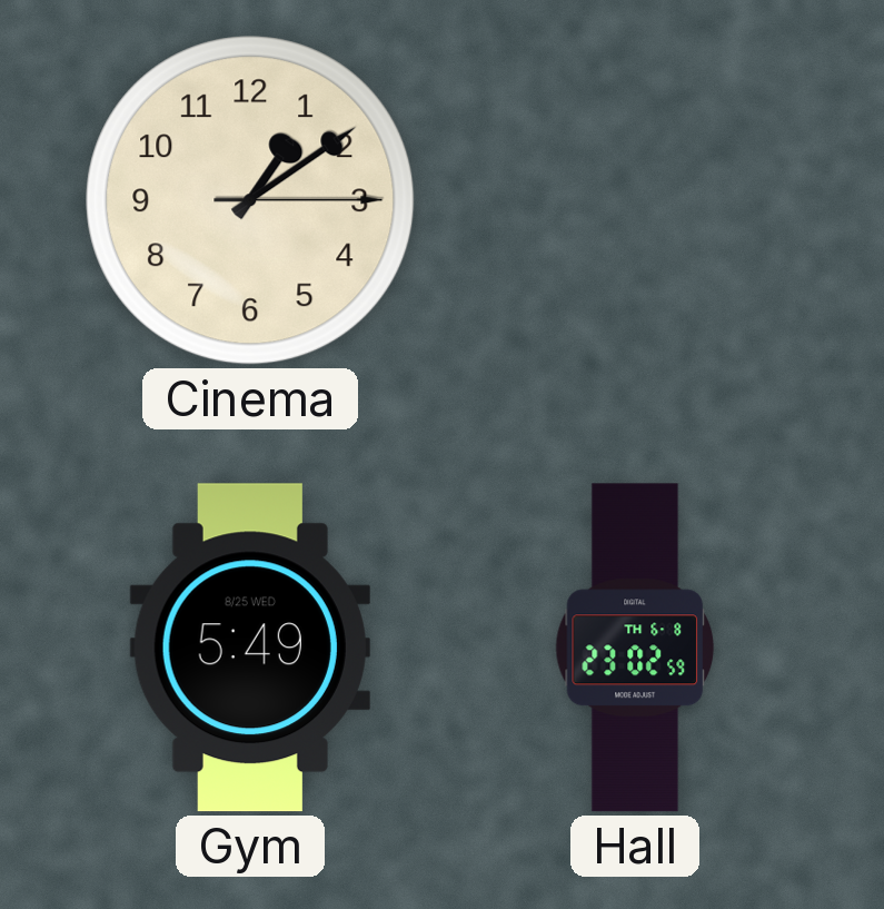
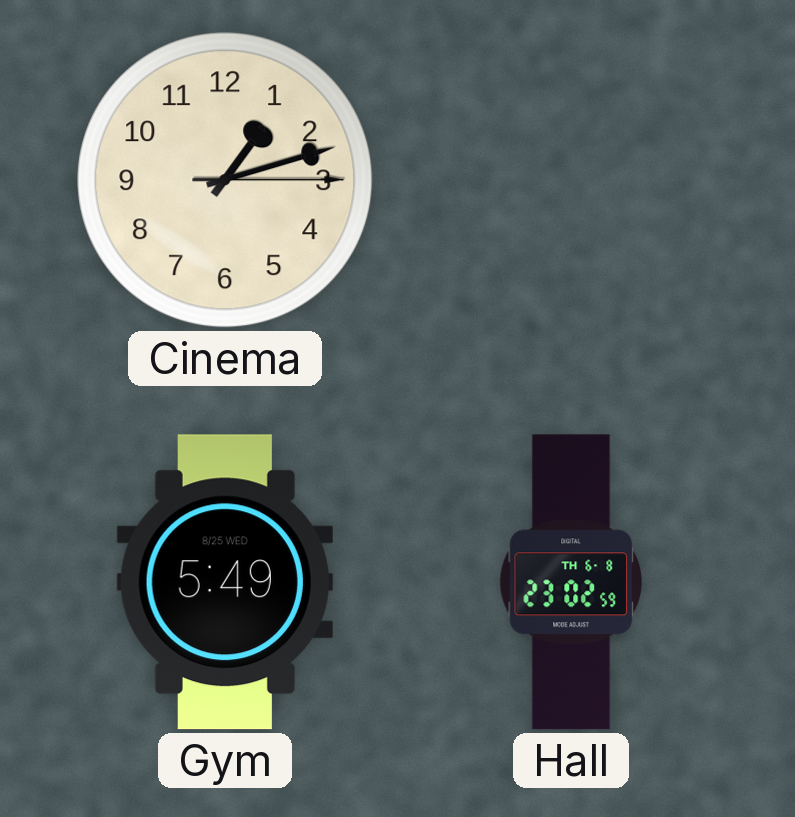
Cinema: 1:09 -> 1:12 (225, 180)
